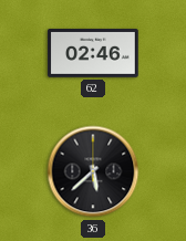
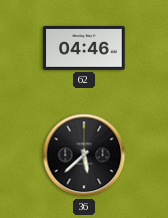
62: 02:46 -> 04:46 (84, 48)
